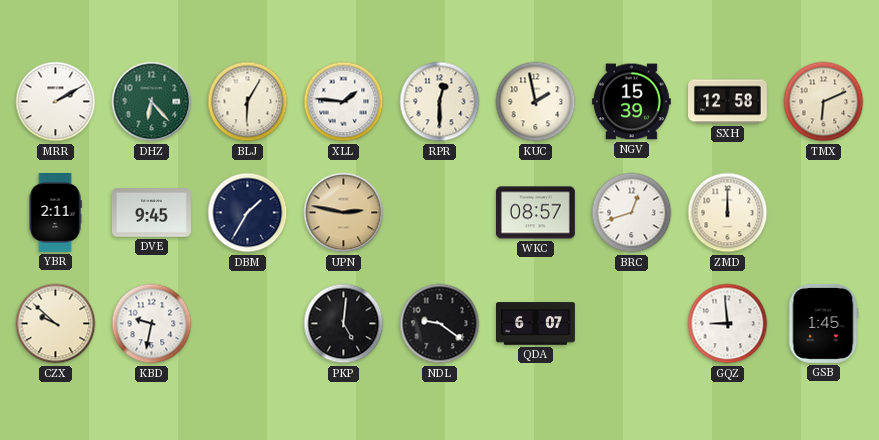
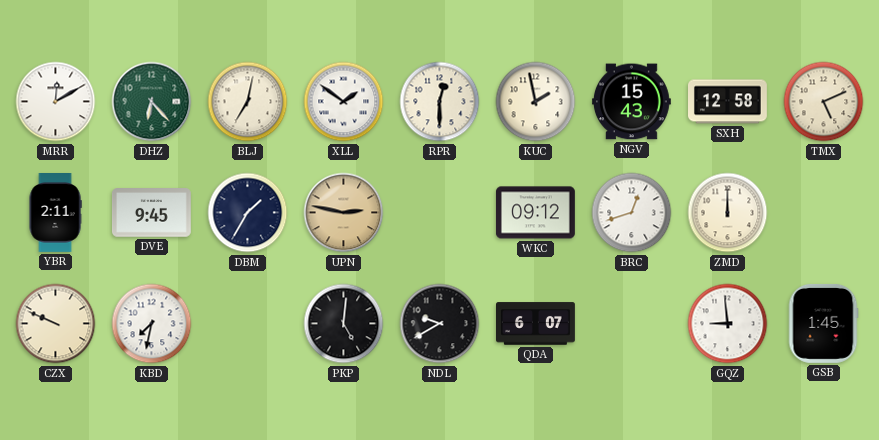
MRR: 2:10 -> 12:10 (56, 102)
BLJ: 6:05 -> 7:02 (248, 102)
XLL: 1:46 -> 1:51 (344, 102)
NGV: 15:39 -> 15:43 (631, 102)
TMX: 6:11 -> 5:11 (824, 102)
WKC: 08:57 -> 09:12 (535, 213)
CZX: 9:52 -> 9:49 (56, 324)
KBD: 9:32 -> 7:32 (152, 324)
NDL: 9:21 -> 9:40 (440, 324)
